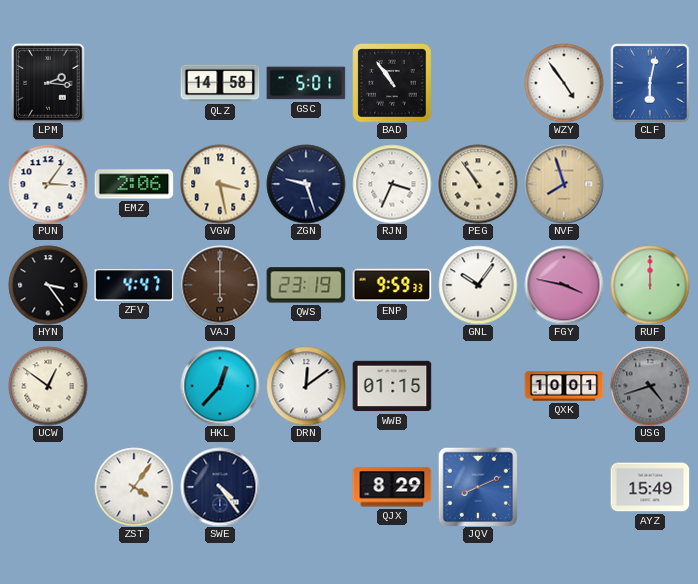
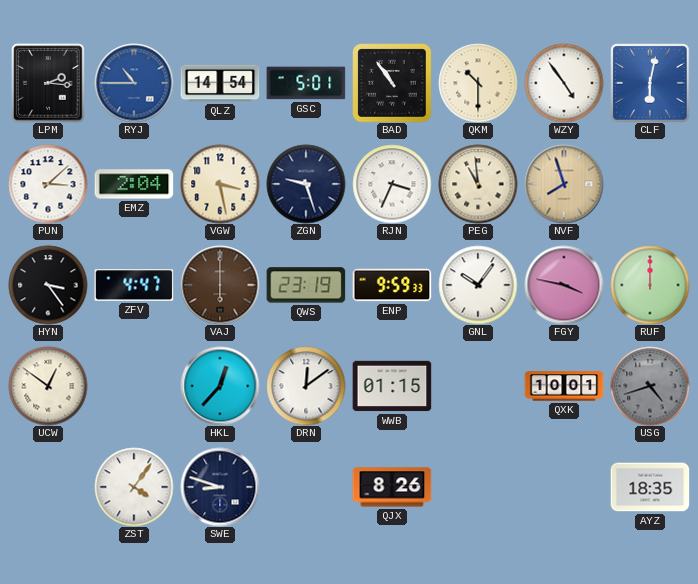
RYJ: none -> 10:45 (134, 83)
QLZ: 14:58 -> 14:54 (220, 83)
QKM: none -> 10:30 (478, 83)
PUN: 3:06 -> 3:08 (48, 184)
EMZ: 2:06 -> 2:04 (134, 184)
PEG: 10:54 -> 10:59 (478, 184)
SWE: 4:24 -> 8:48 (220, 487)
QJX: 8:29 -> 8:26 (392, 487)
JQV: 8:11 -> none (478, 487)
AYZ: 15:49 -> 18:35 (650, 487)
